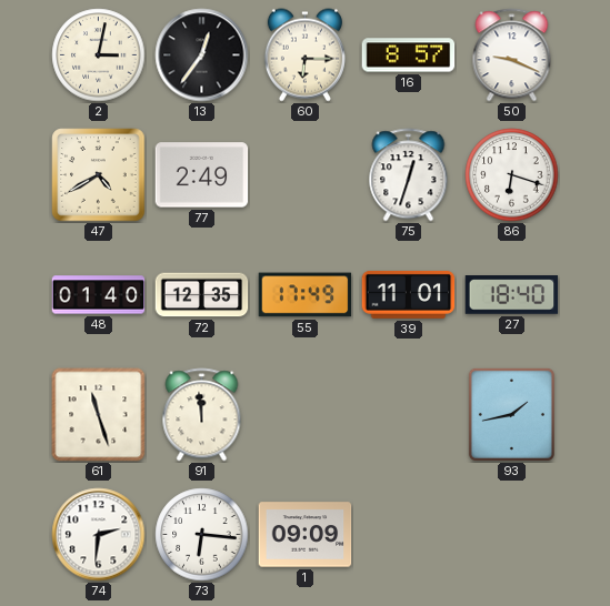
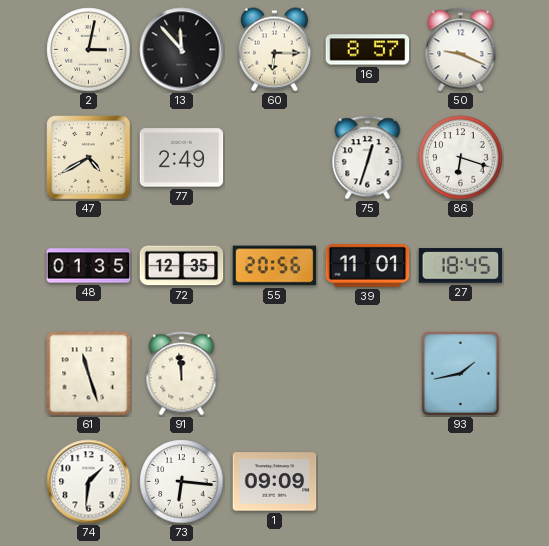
13: 12:36 -> 11:53 (182, 50)
48: 01:40 -> 01:35 (89, 266)
55: 17:49 -> 20:56 (275, 266)
27: 18:40 -> 18:45 (461, 266)
74: 2:31 -> 1:31 (89, 482)
